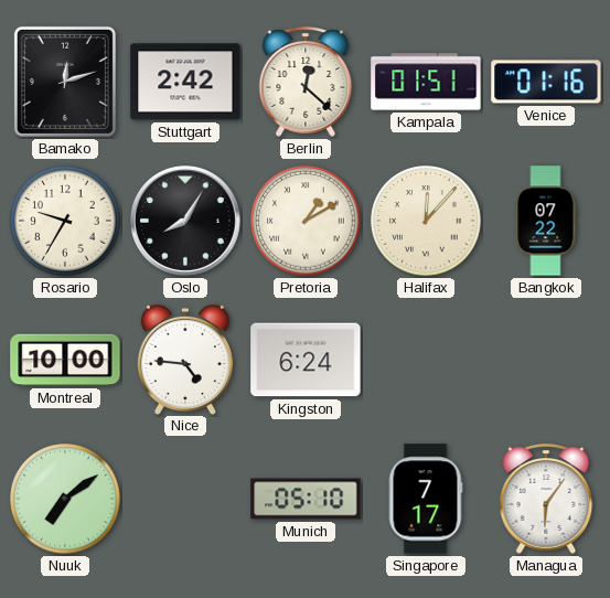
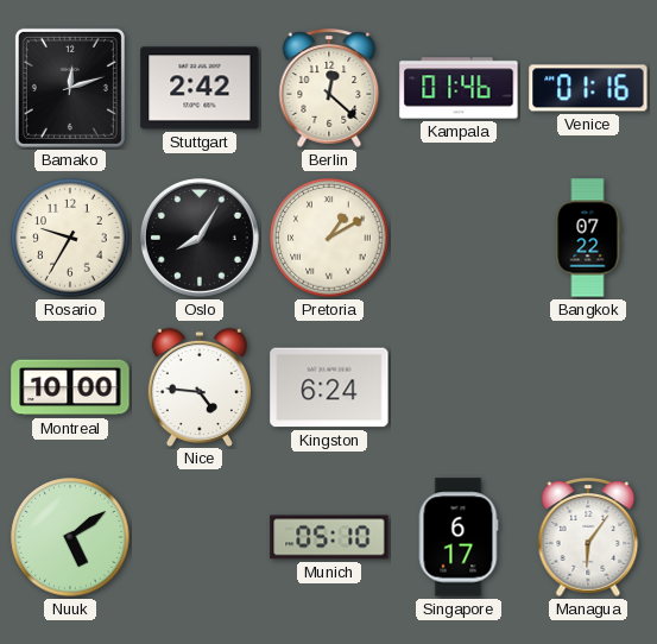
Kampala: 01:51 -> 01:46 (459, 88)
Halifax: 12:07 -> none (426, 221)
Nuuk: 7:09 -> 5:09 (70, 537)
Singapore: 7:17 -> 6:17 (459, 537)
